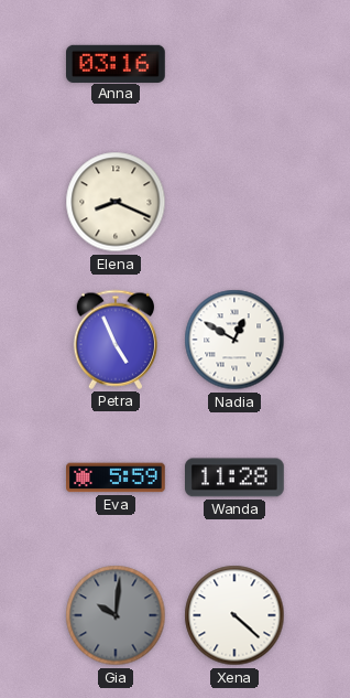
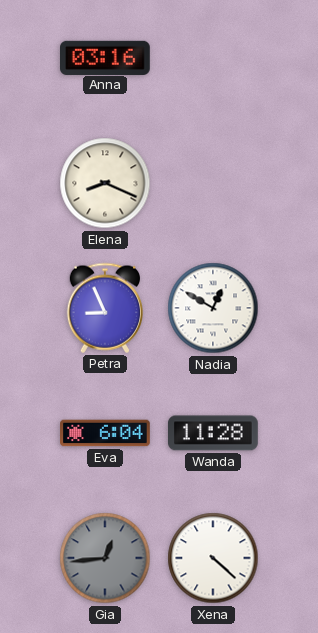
Petra: 4:56 -> 8:56 (104, 308)
Eva: 5:59 -> 6:04 (105, 433)
Gia: 10:01 -> 12:44 (105, 558)
